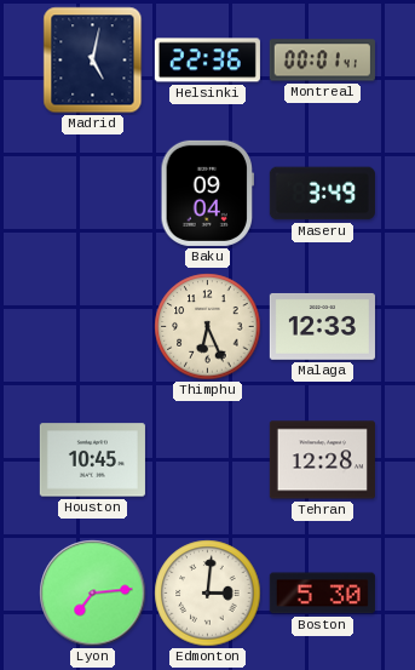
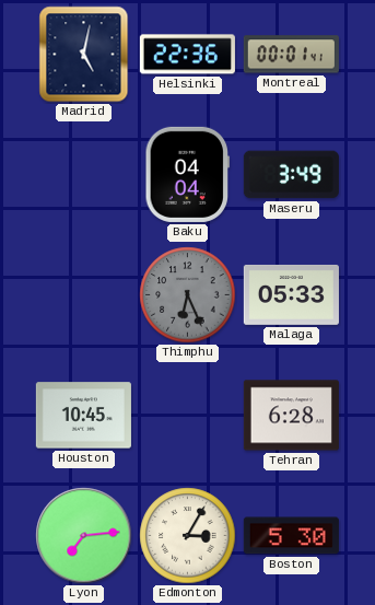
Baku: 09:04 -> 04:04 (187, 174)
Thimphu dial: cream -> grey (188, 295)
Malaga: 12:33 -> 05:33 (291, 294)
Tehran: 12:28 -> 6:28 (291, 416)
Edmonton: 3:01 -> 3:05 (188, 536)
